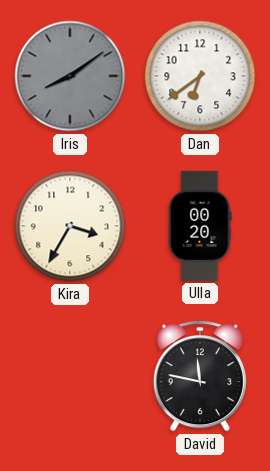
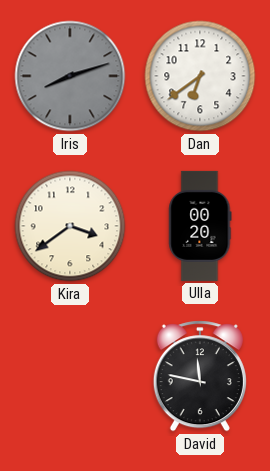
Iris: 8:09 -> 8:12 (70, 76)
Kira: 3:35 -> 3:39 (70, 226)
